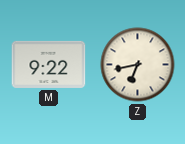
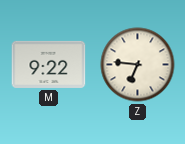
Z: 6:43 -> 6:46 (138, 65)
